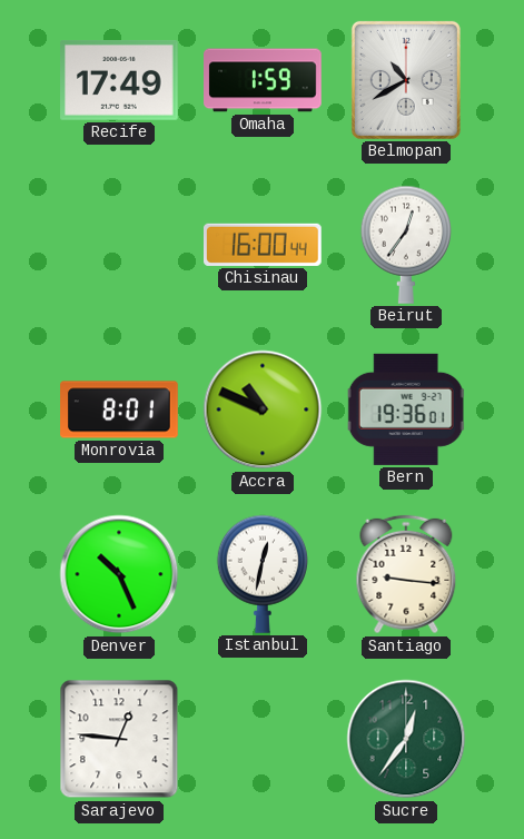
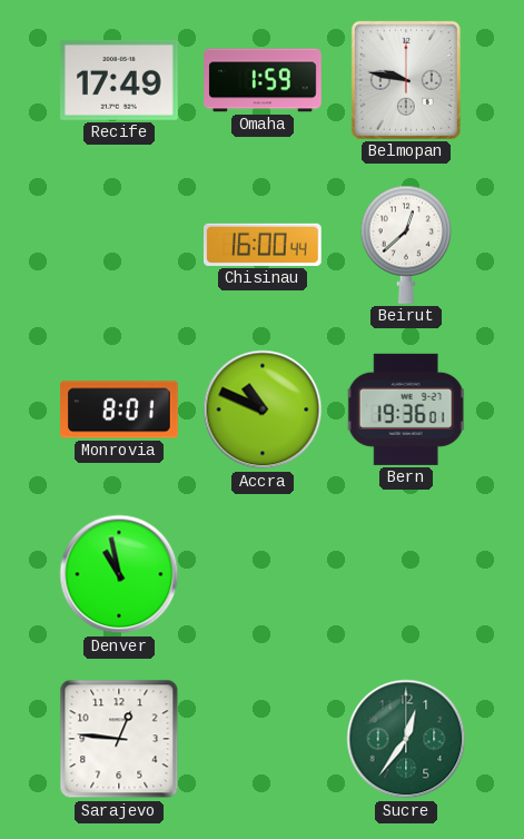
Belmopan: 10:40 -> 9:47 (406, 80)
Beirut: 12:36 -> 12:38 (405, 245)
Denver: 10:26 -> 10:58 (119, 574)
Istanbul: 12:32 -> none (261, 574)
Santiago: 9:16 -> none (406, 574)
